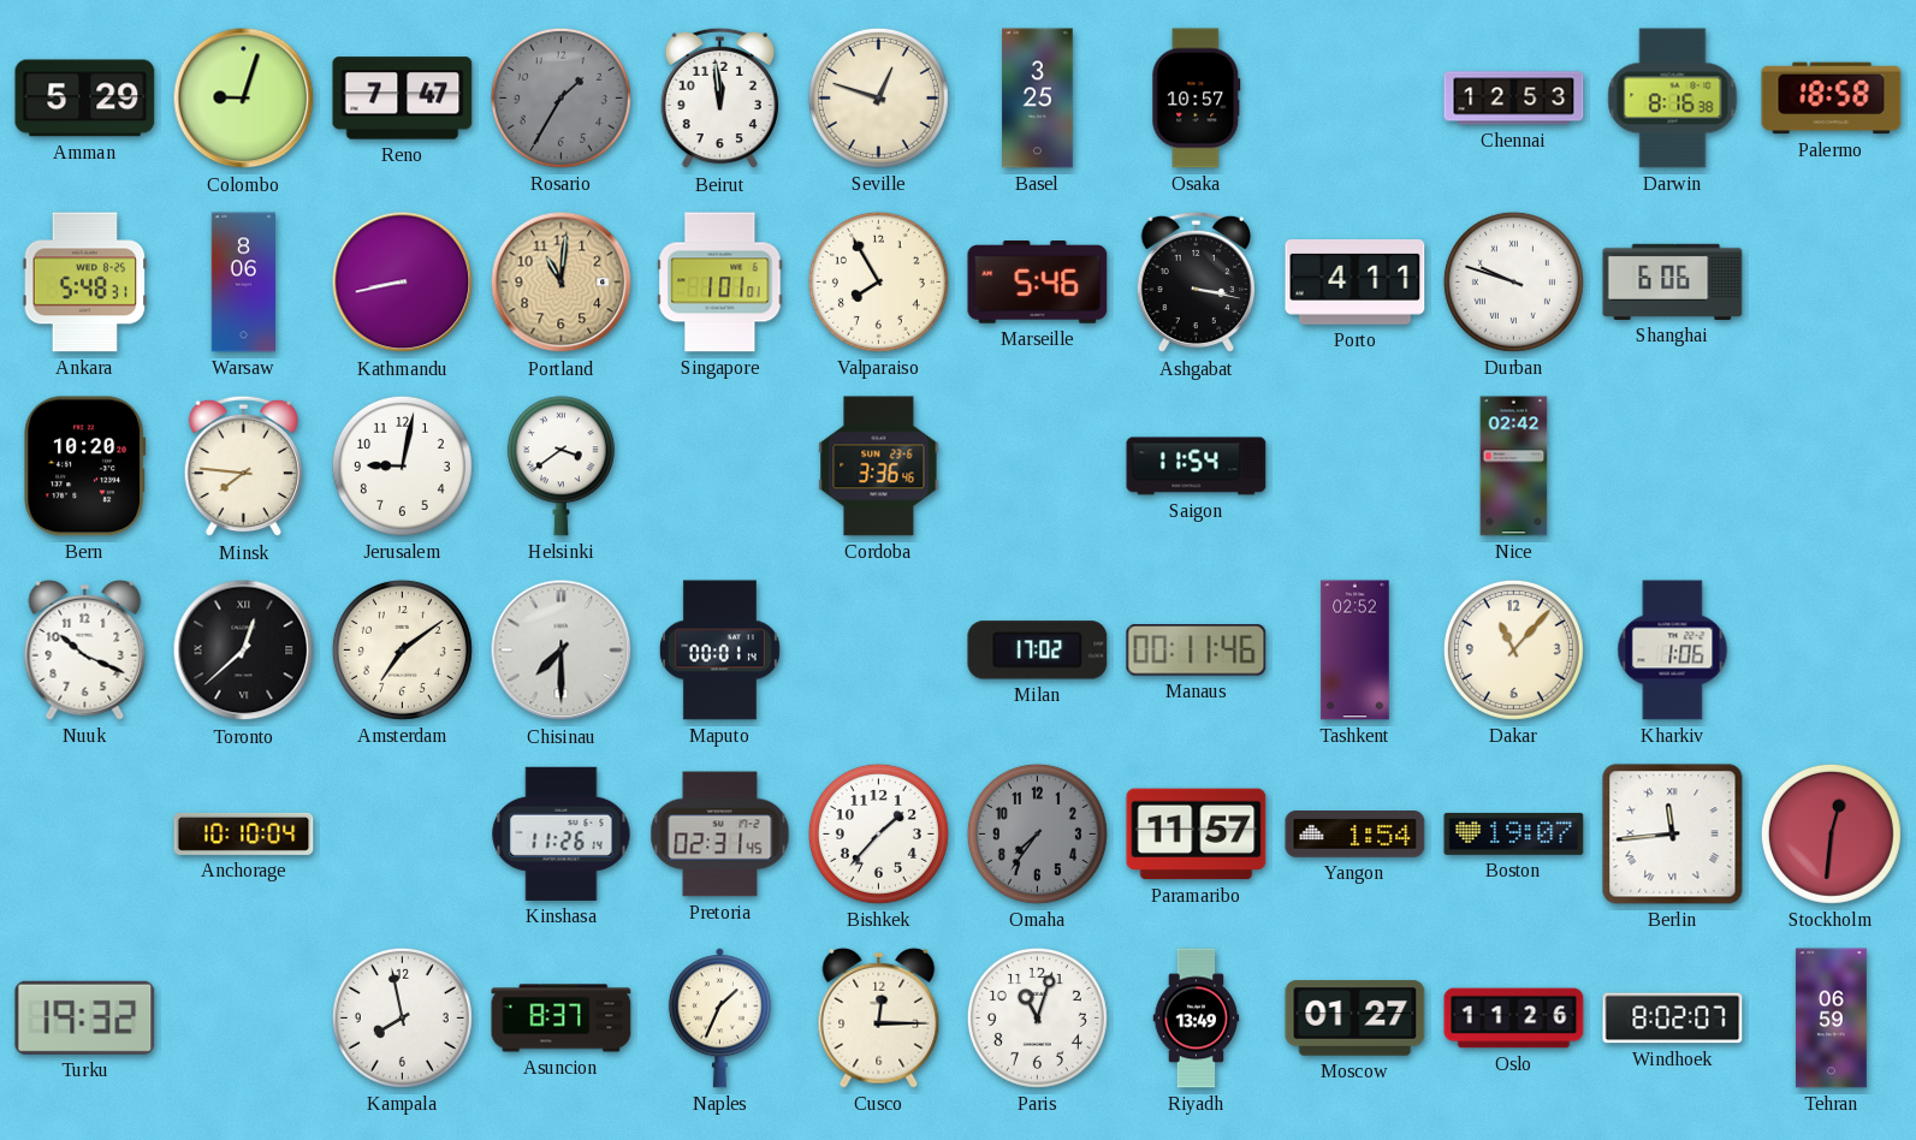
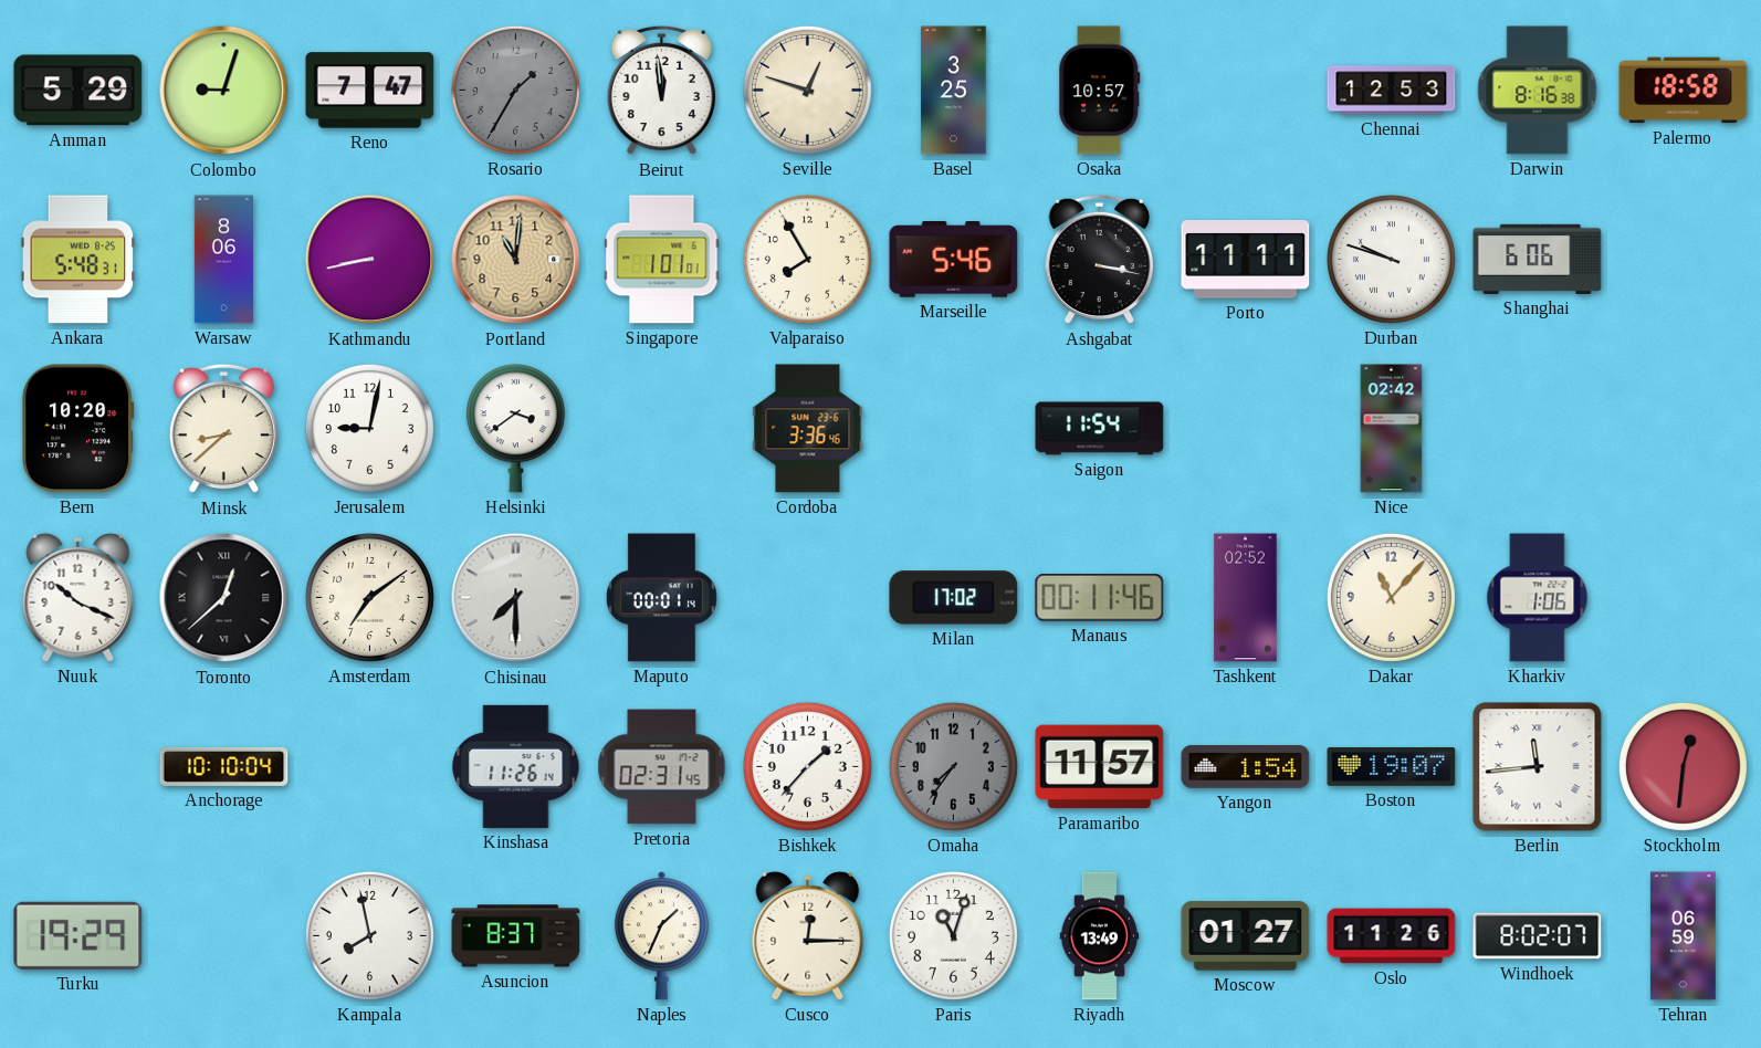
Porto: 4:11 -> 11:11 (1246, 260)
Minsk: 7:46 -> 8:38 (223, 429)
Turku: 19:32 -> 19:29 (78, 935)
